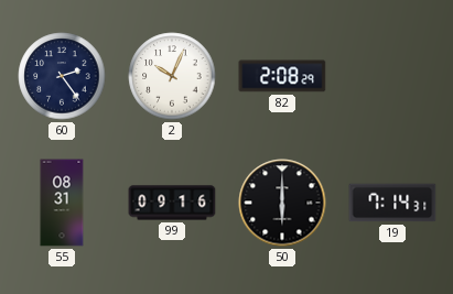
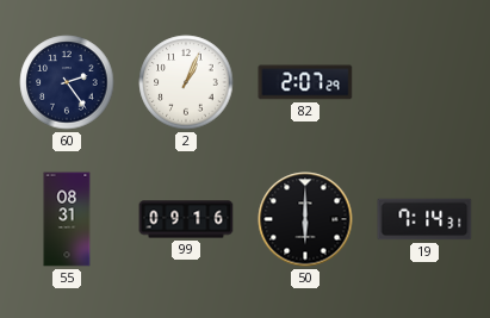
2: 10:04 -> 1:04 (186, 82)
82: 2:08 -> 2:07 (305, 82)
